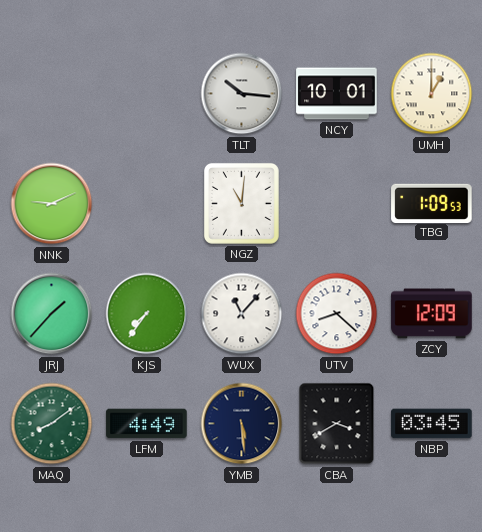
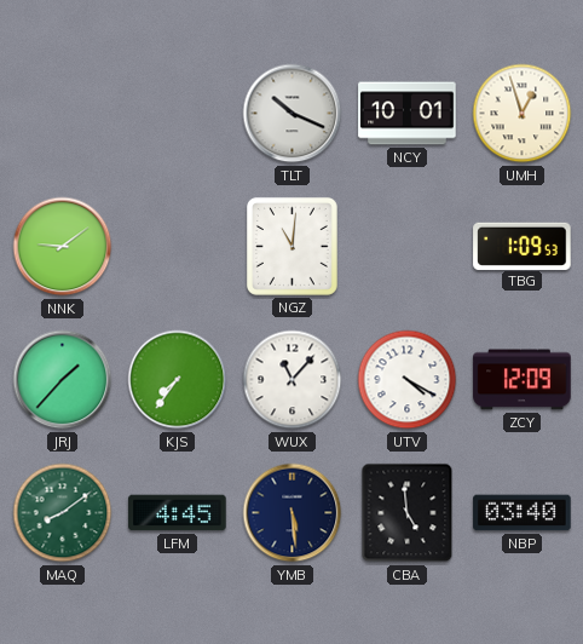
TLT: 10:16 -> 10:19 (293, 114)
UMH: 1:00 -> 12:57 (523, 114)
NNK: 9:11 -> 9:09 (63, 247)
UTV: 8:22 -> 4:20 (408, 380)
LFM: 4:49 -> 4:45 (178, 513)
CBA: 3:40 -> 4:59 (408, 513)
NBP: 03:45 -> 03:40 (523, 513)
